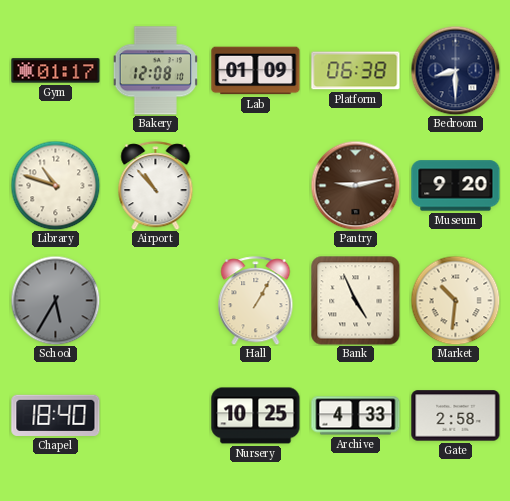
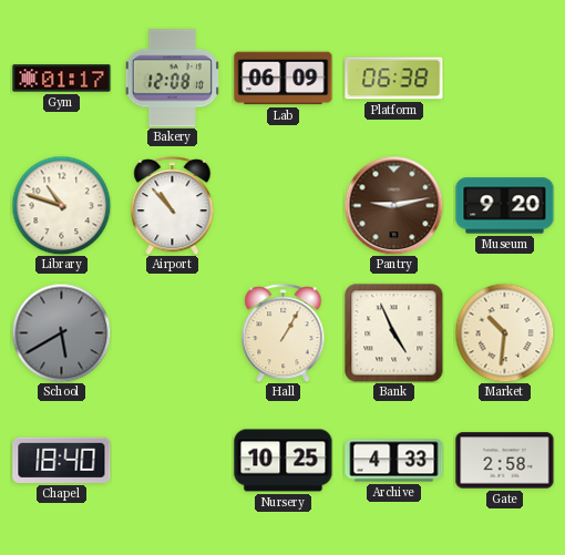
Lab: 01:09 -> 06:09 (284, 79)
Bedroom: 8:30 -> none (455, 70)
School: 5:35 -> 5:40 (61, 332)
